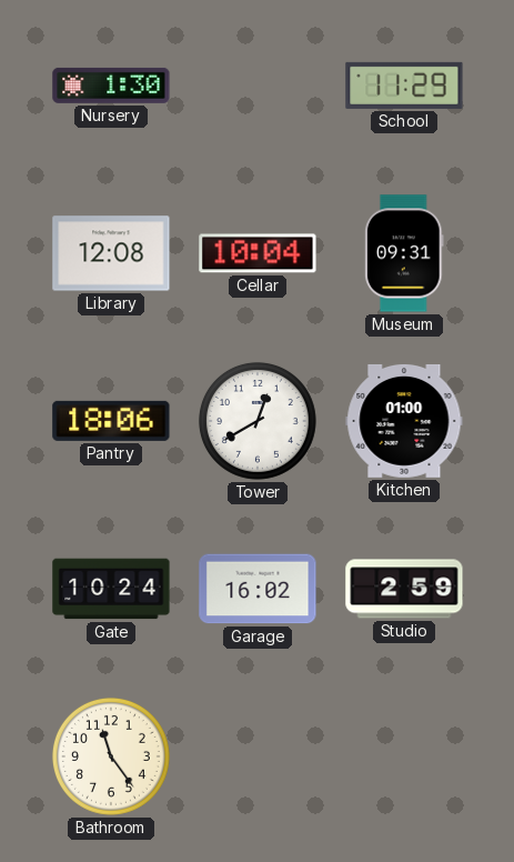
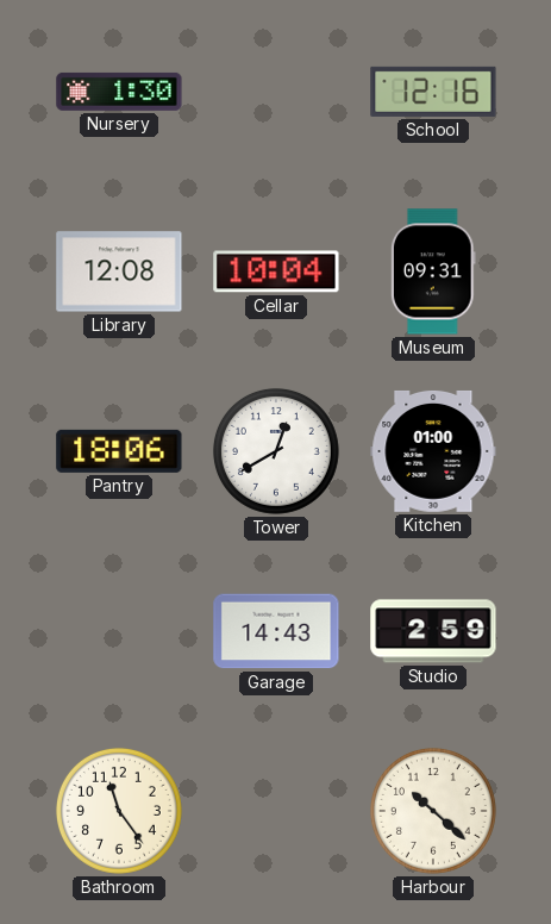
School: 11:29 -> 12:16 (433, 92)
Gate: 10:24 -> none (111, 589)
Garage: 16:02 -> 14:43 (276, 631)
Harbour: none -> 10:22 (433, 811)
